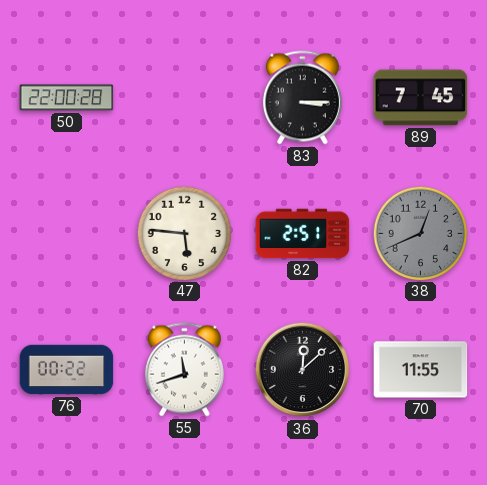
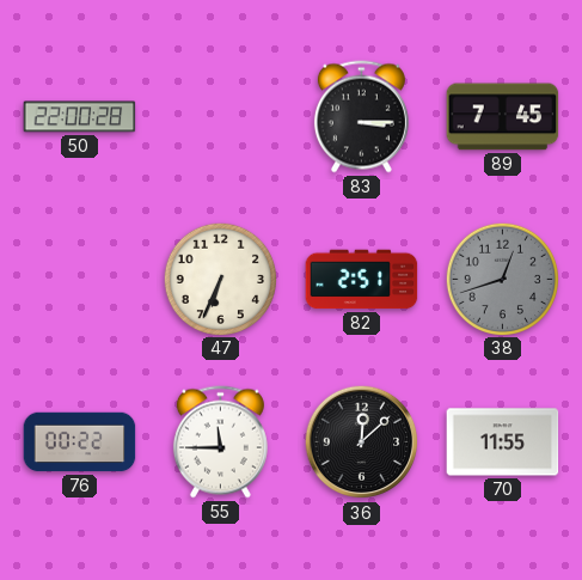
47: 5:46 -> 6:34 (220, 279)
38: 12:41 -> 12:42 (502, 279)
55: 11:42 -> 11:45 (220, 442)
